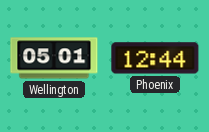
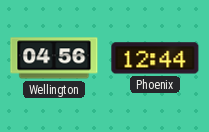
Wellington: 05:01 -> 04:56 (54, 58)
